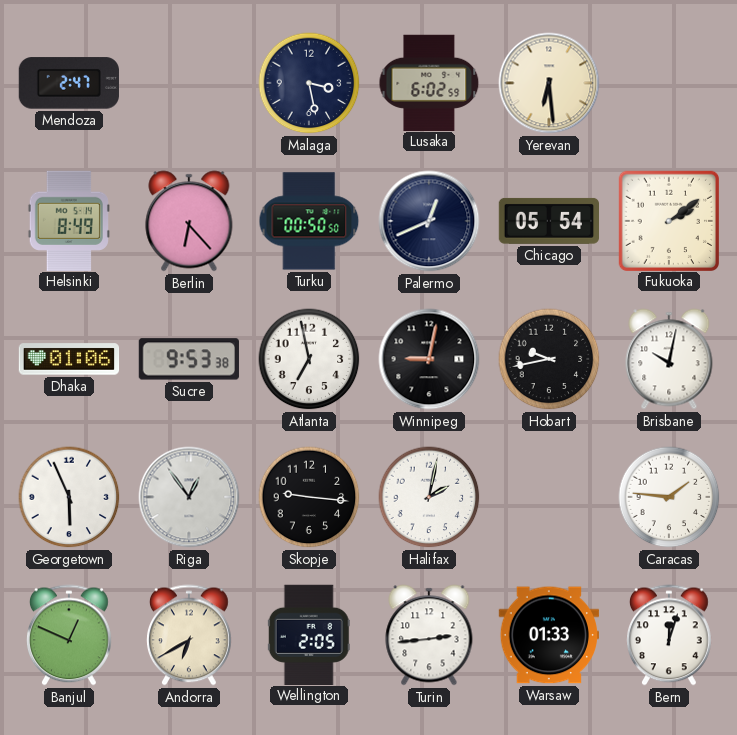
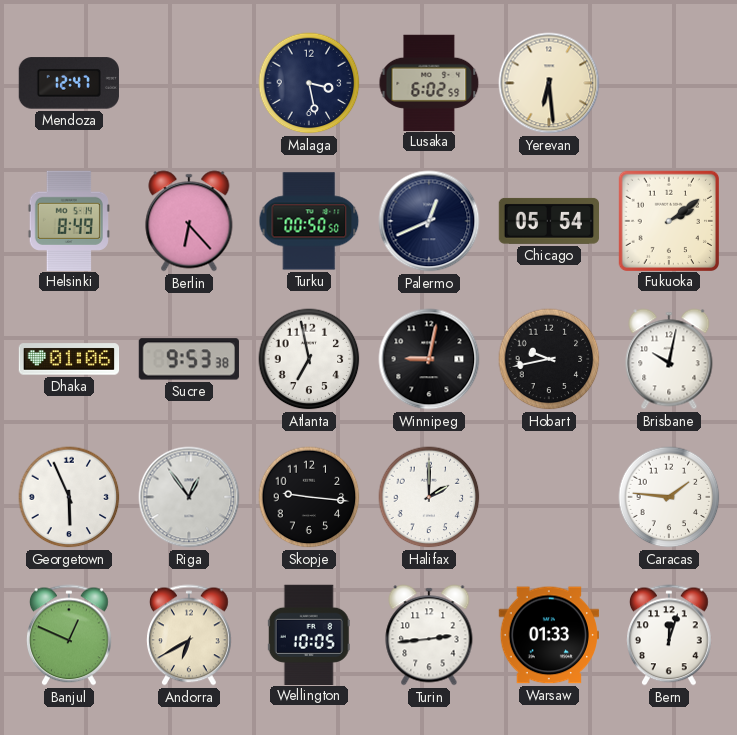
Mendoza: 2:47 -> 12:47 (68, 83)
Halifax: 2:02 -> 2:00 (429, 497)
Wellington: 2:05 -> 10:05 (309, 634)
